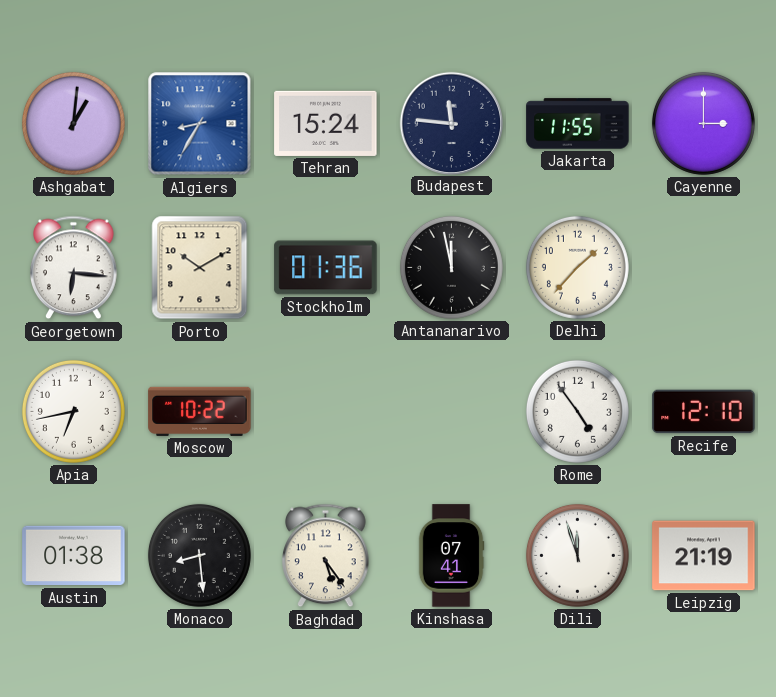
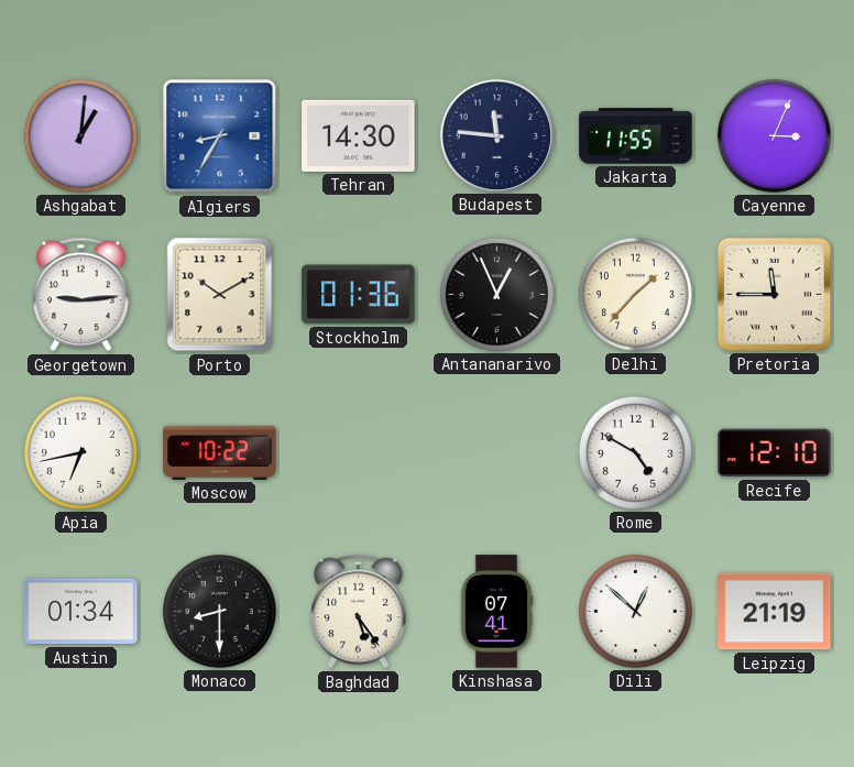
Tehran: 15:24 -> 14:30 (359, 135)
Cayenne: 3:00 -> 3:04 (774, 135)
Georgetown: 6:16 -> 9:14 (81, 295)
Antananarivo: 11:58 -> 12:56 (496, 294)
Pretoria: none -> 11:45 (774, 294)
Rome: 4:54 -> 4:50 (635, 452)
Austin: 01:38 -> 01:34 (81, 612)
Monaco: 8:29 -> 8:30 (219, 611)
Dili: 11:57 -> 12:52 (635, 611)
